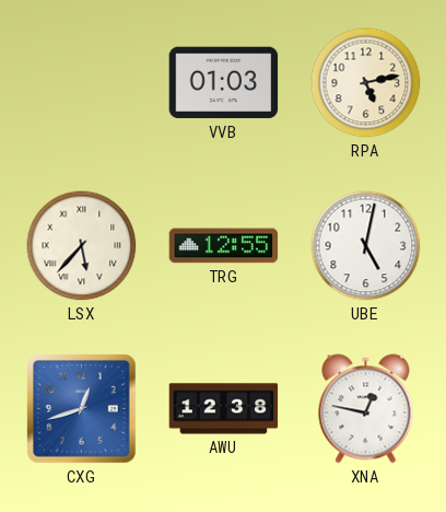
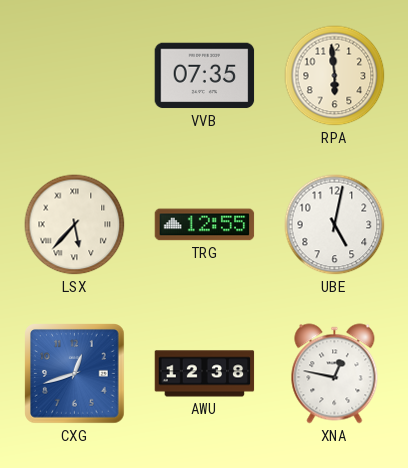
VVB: 01:03 -> 07:35 (205, 76)
RPA: 5:13 -> 5:59 (335, 76)
